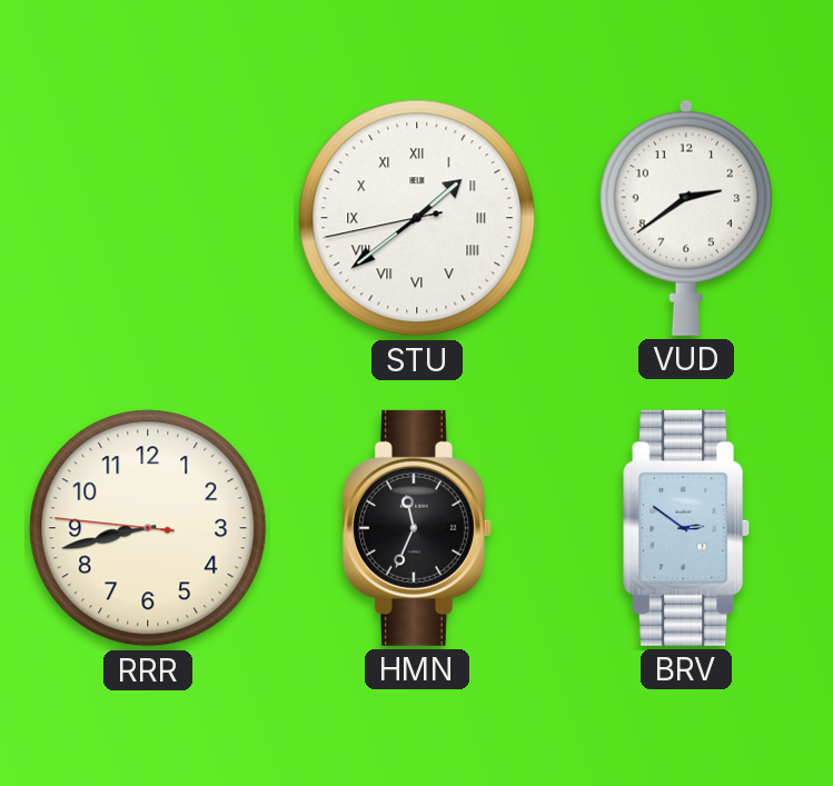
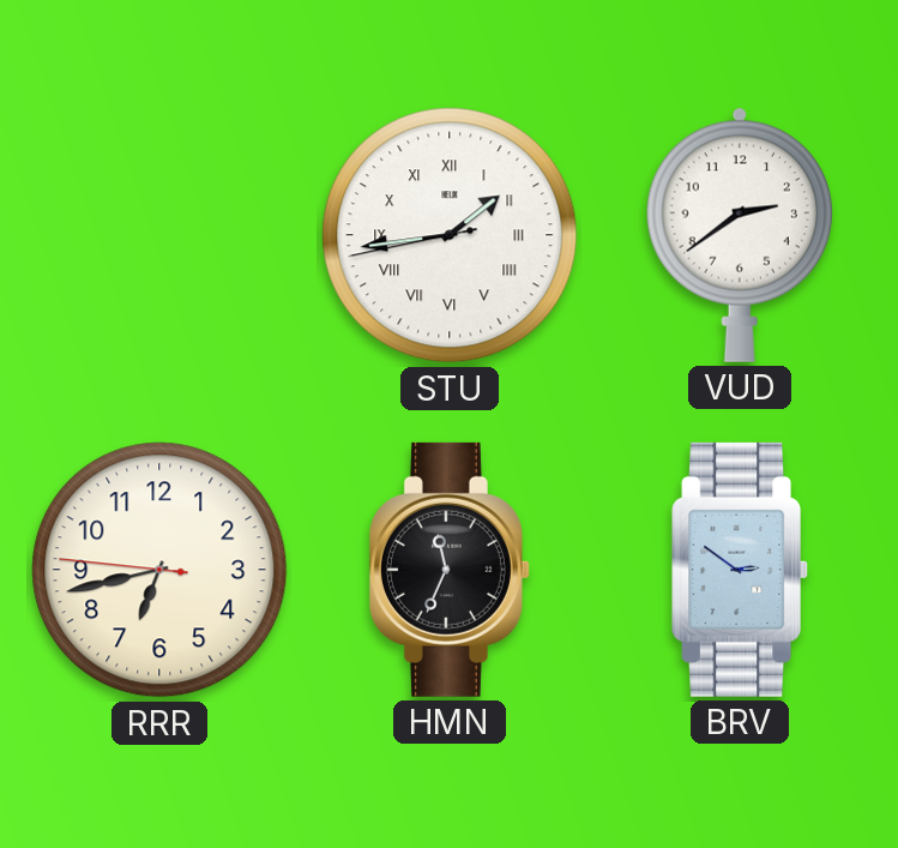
STU: 1:38 -> 1:43 (450, 235)
RRR: 8:42 -> 6:42 (159, 570)
